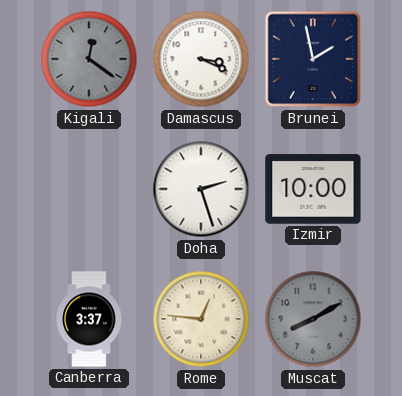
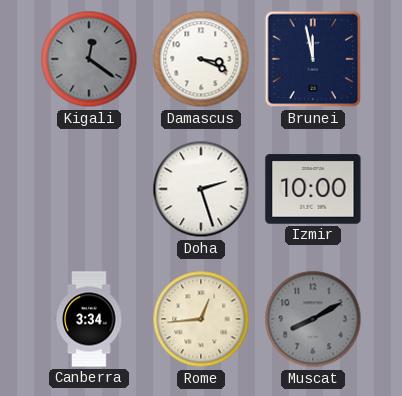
Brunei: 1:58 -> 11:58 (313, 59)
Canberra: 3:37 -> 3:34 (89, 319)
Rome: 12:46 -> 12:44 (201, 319)
